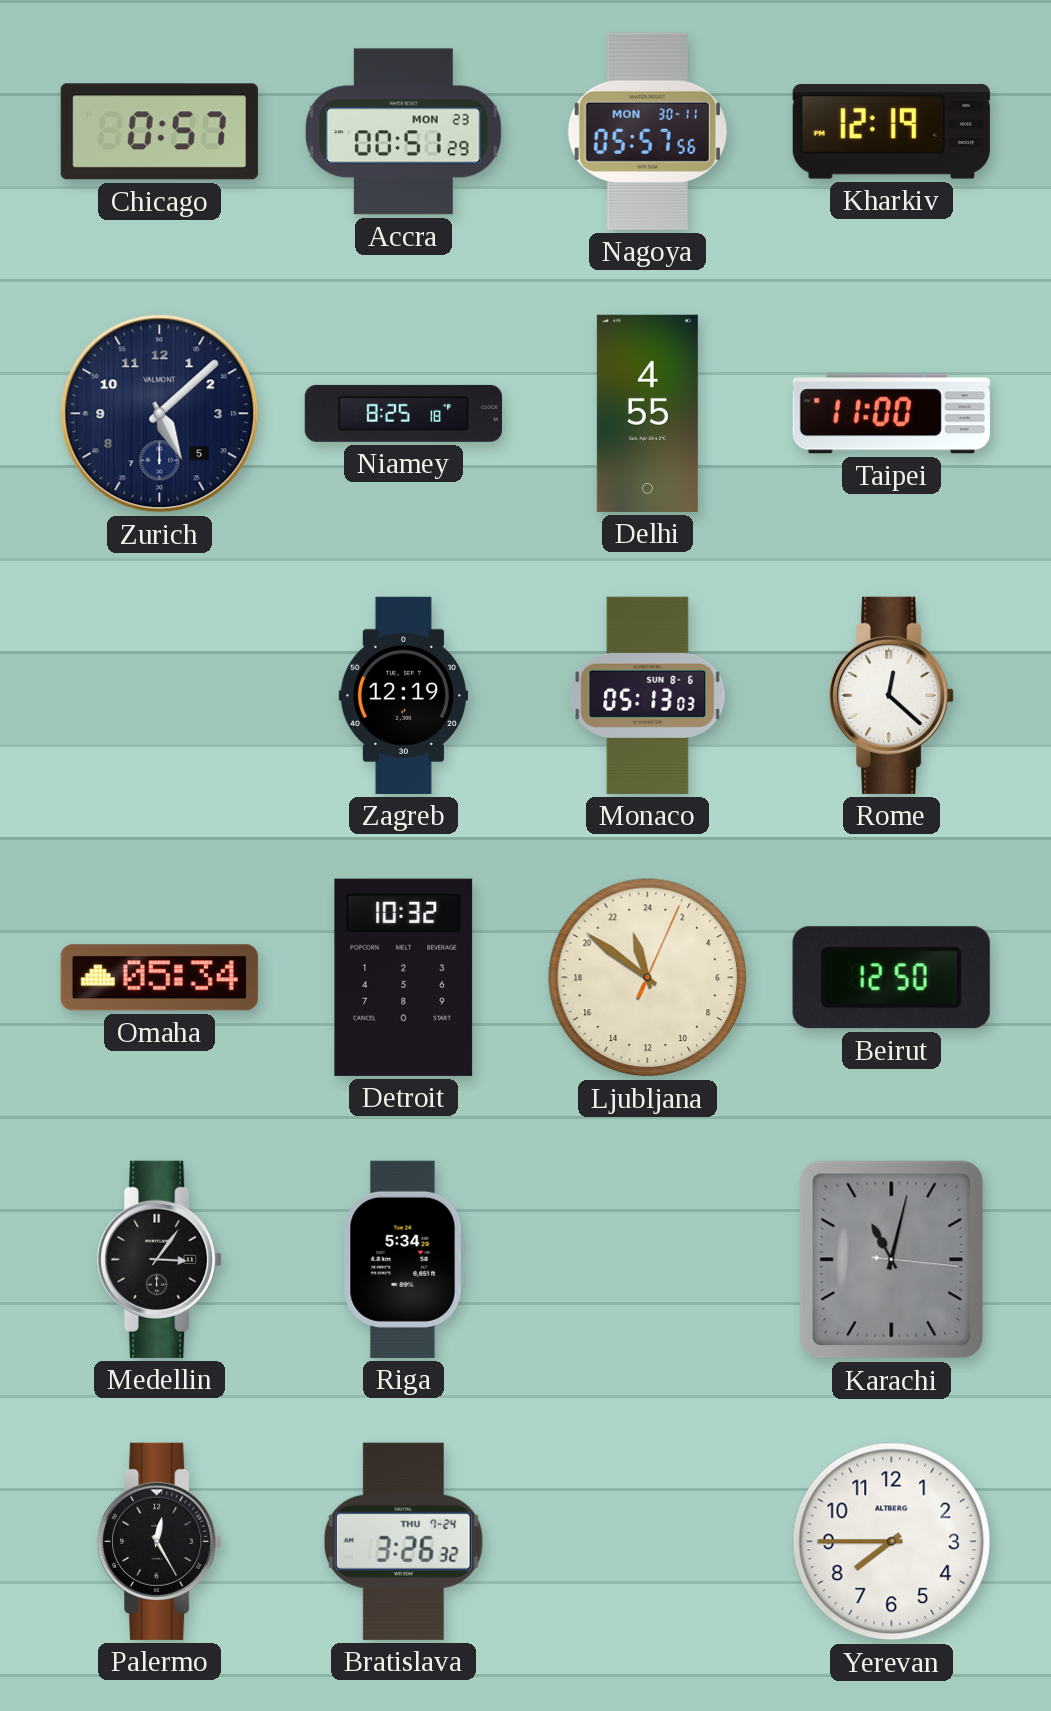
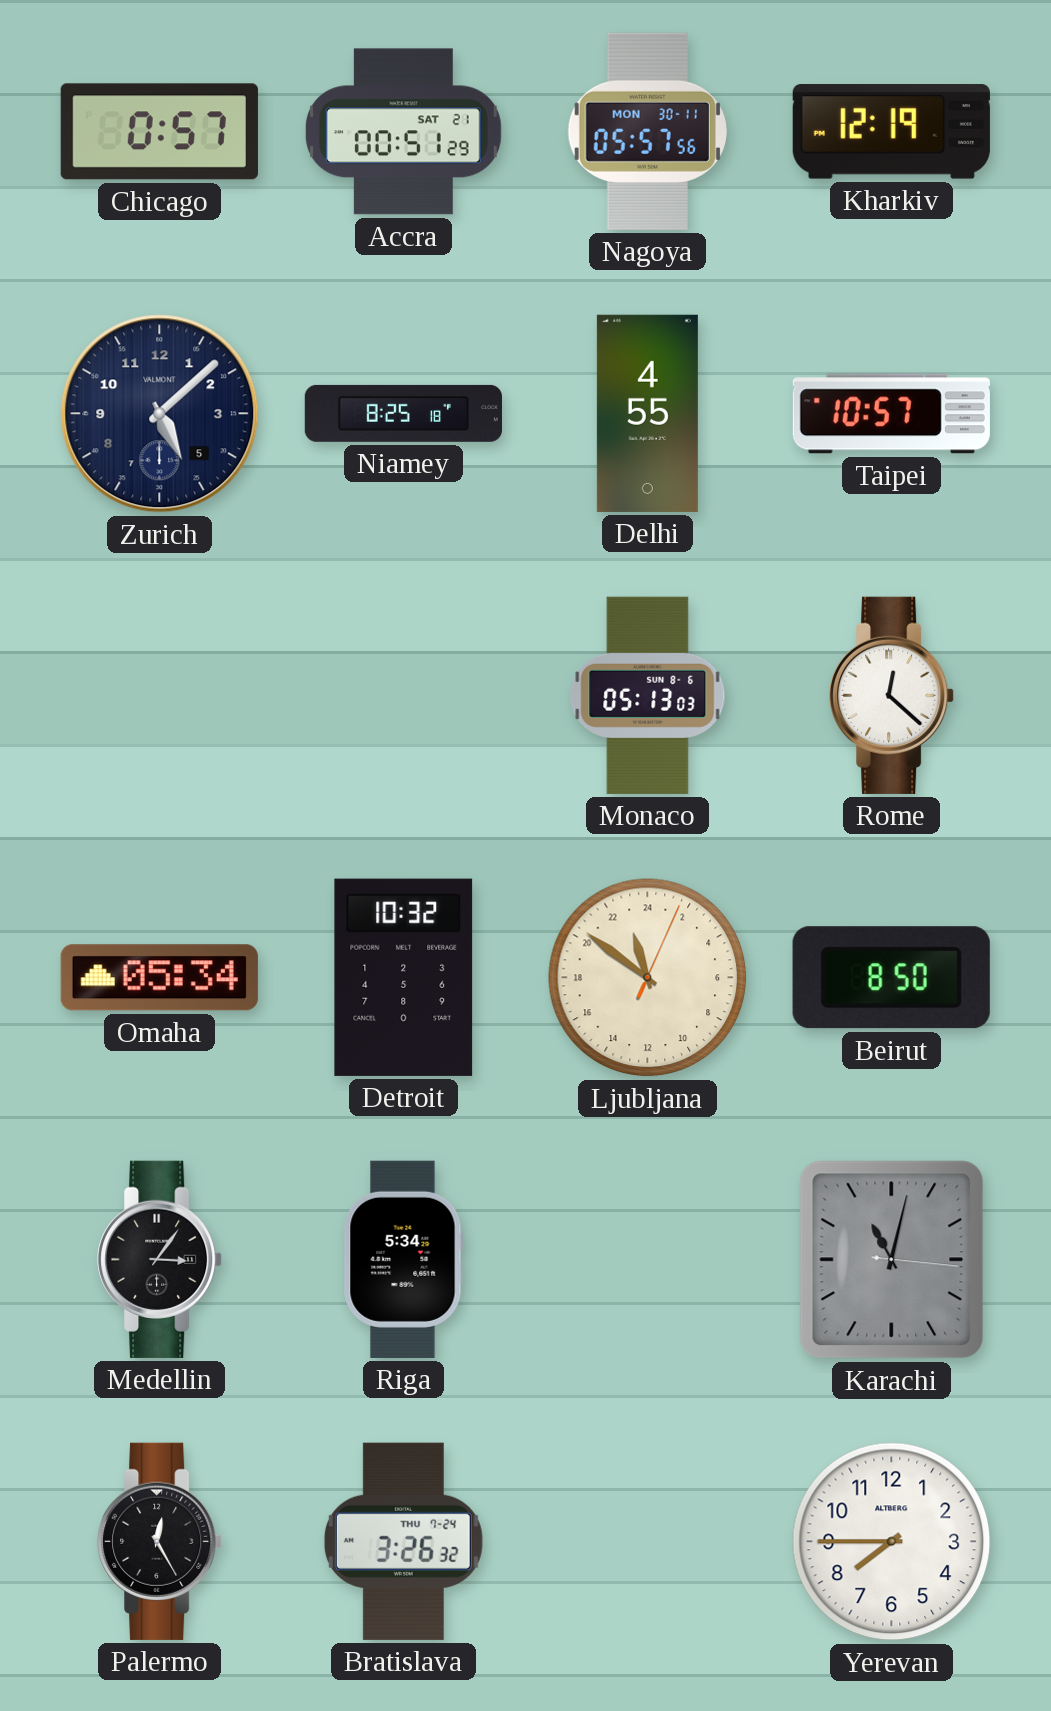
Accra date: MON 23 -> SAT 21 (403, 132)
Taipei: 11:00 -> 10:57 (891, 414)
Zagreb: 12:19 -> none (403, 695)
Beirut: 12:50 -> 8:50 (891, 978)
